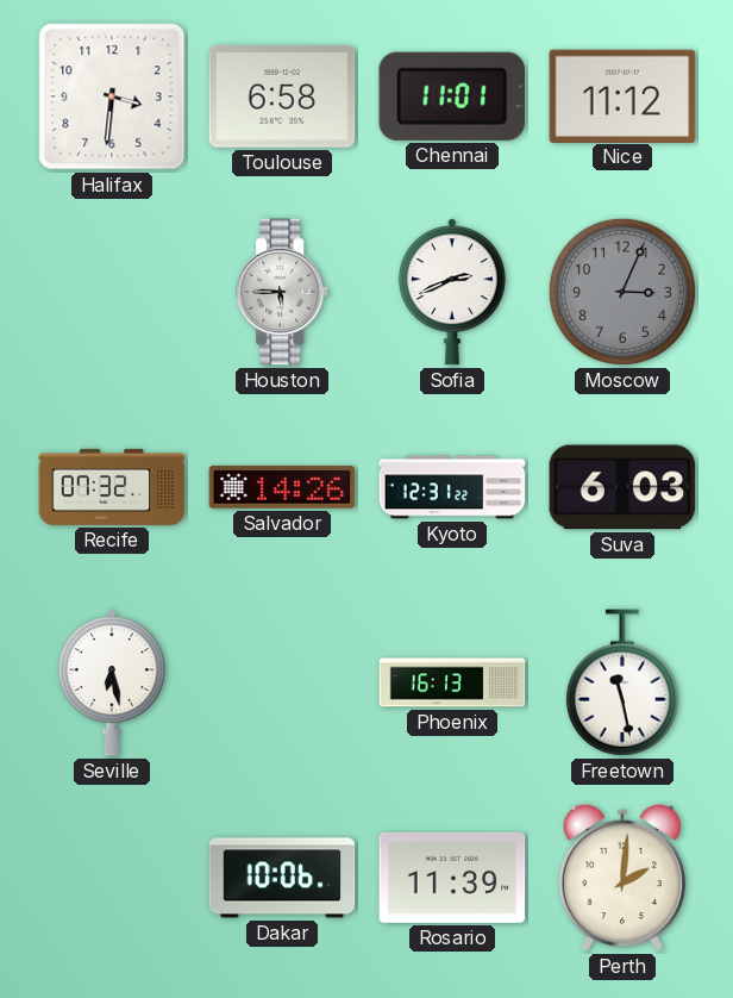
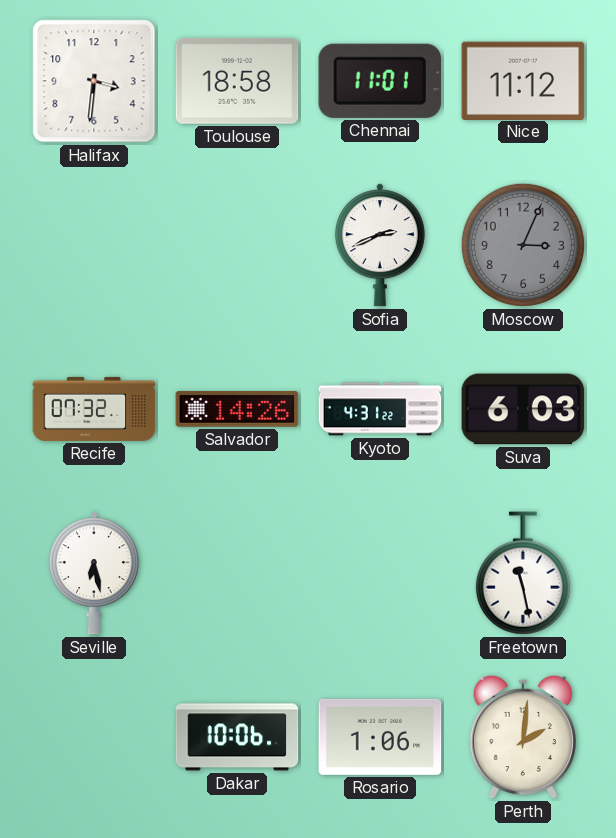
Toulouse: 6:58 -> 18:58 (237, 81)
Houston: 5:45 -> none (283, 292)
Kyoto: 12:31 -> 4:31 (380, 409)
Phoenix: 16:13 -> none (452, 682)
Rosario: 11:39 -> 1:06 (380, 737)
